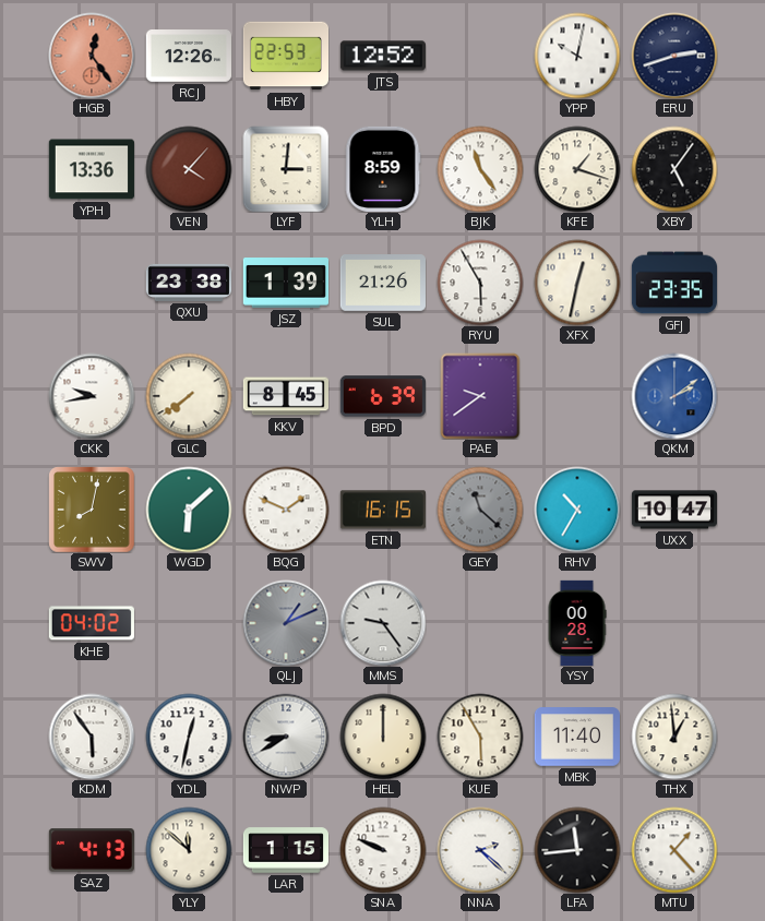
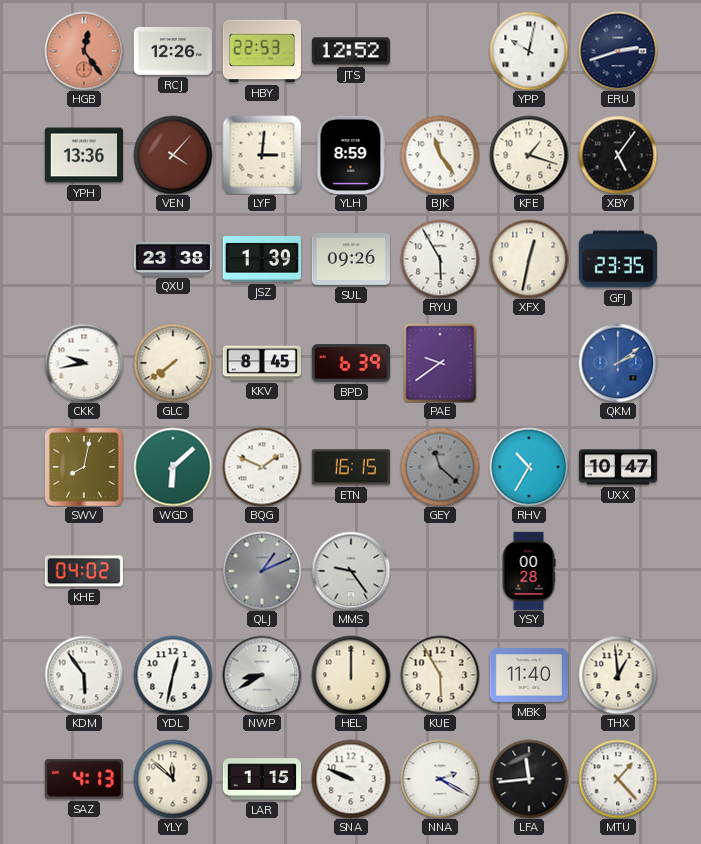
SUL: 21:26 -> 09:26 (351, 259)
NNA: 2:22 -> 2:20 (440, 779)
